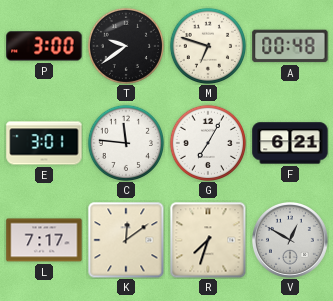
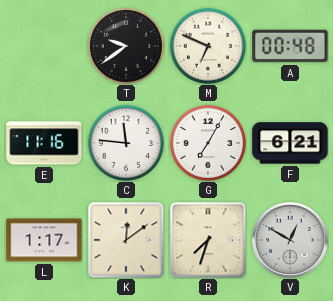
P: 3:00 -> none (44, 46)
M: 6:48 -> 6:49 (207, 45)
E: 3:01 -> 11:16 (44, 143)
L: 7:17 -> 1:17 (44, 240)
